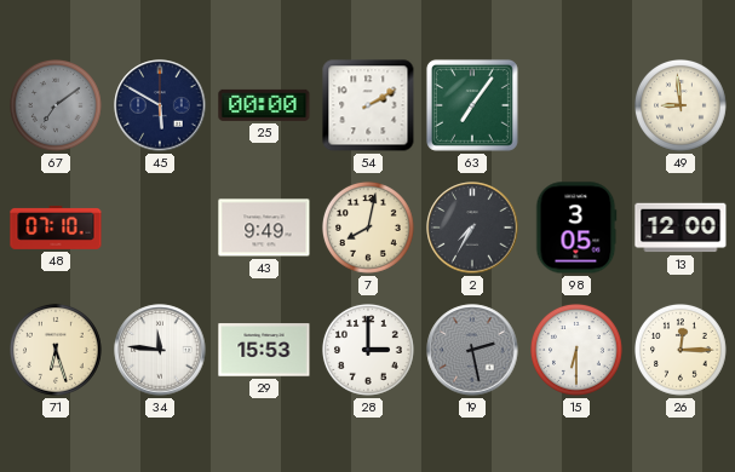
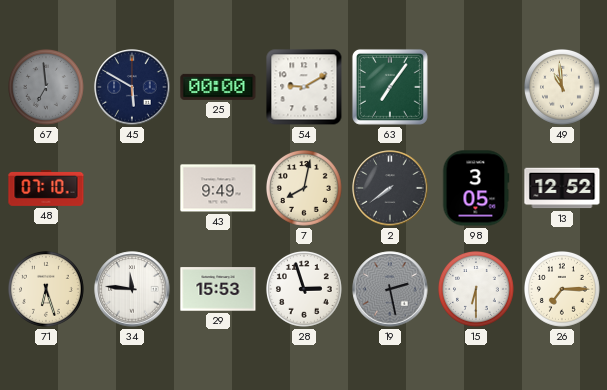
67: 7:09 -> 6:59 (47, 88)
54: 2:10 -> 9:10 (304, 87)
49: 8:59 -> 10:59 (563, 88)
2: 7:35 -> 7:39 (390, 188)
13: 12:00 -> 12:52 (562, 188)
28: 3:00 -> 2:57 (305, 290)
26: 12:15 -> 7:15 (563, 290)
